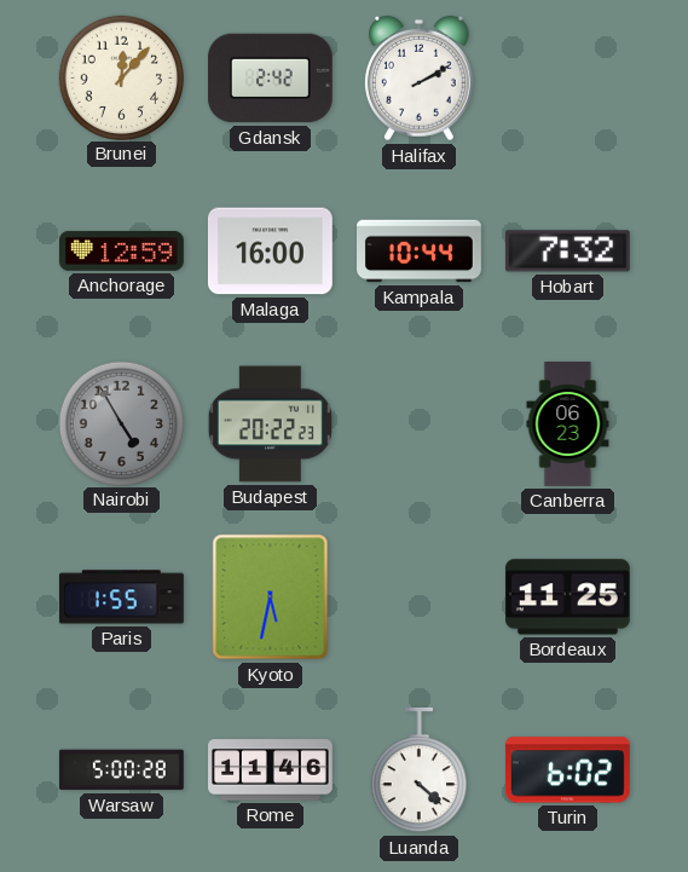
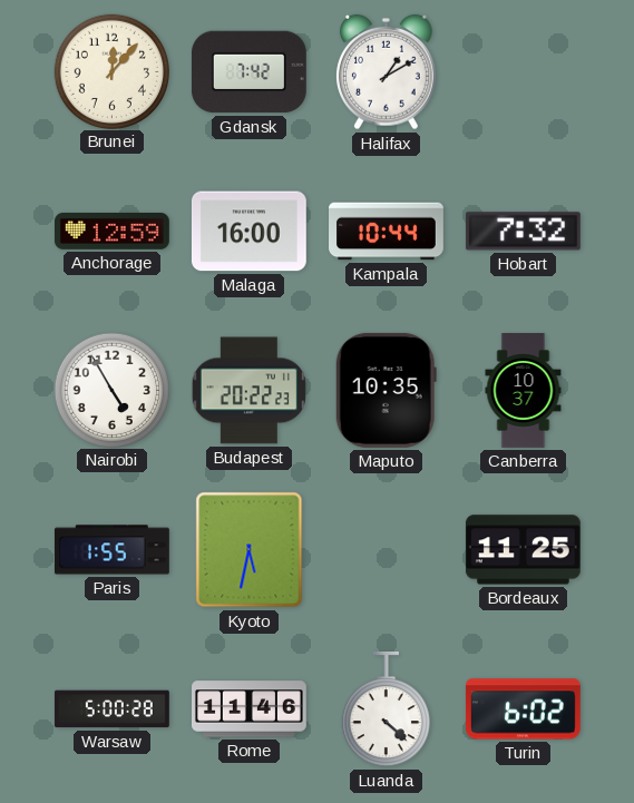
Gdansk: 2:42 -> 7:42 (248, 72)
Halifax: 2:10 -> 1:10 (387, 72)
Nairobi dial: grey -> white (111, 390)
Maputo: none -> 10:35 (386, 390)
Canberra: 06:23 -> 10:37 (524, 391)
